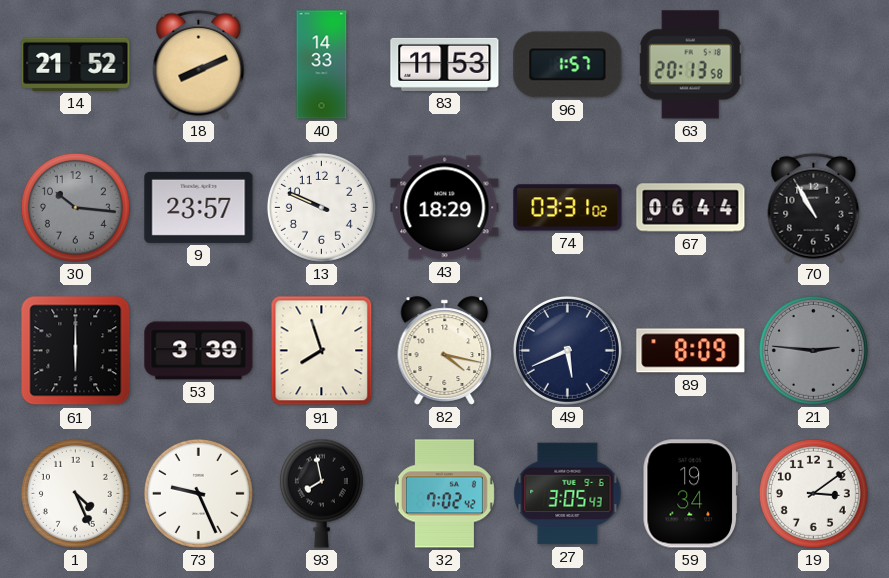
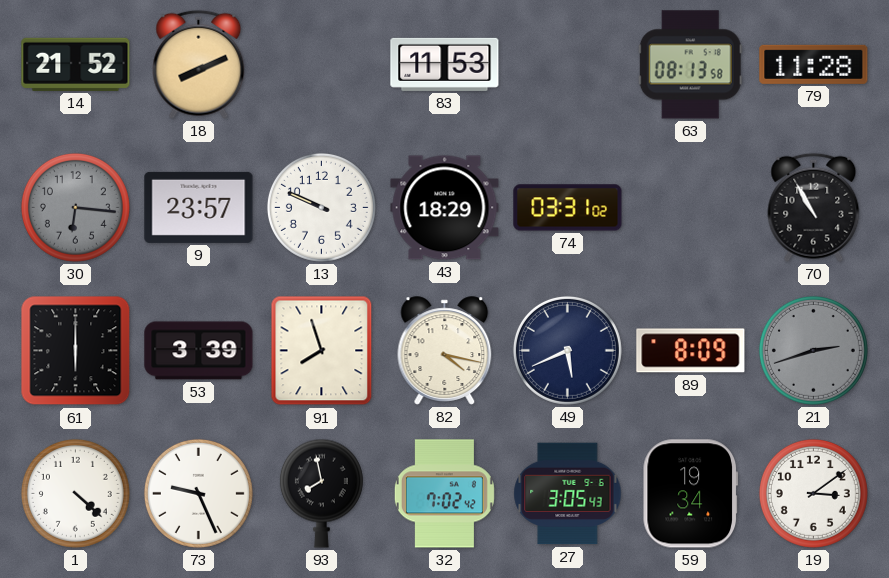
40: 14:33 -> none (322, 65)
96: 1:57 -> none (568, 65)
63: 20:13 -> 08:13 (690, 65)
79: none -> 11:28 (814, 64)
30: 10:16 -> 6:16 (75, 207)
67: 06:44 -> none (691, 208)
21: 2:46 -> 2:42 (813, 350)
1: 4:26 -> 4:22 (75, 493)
